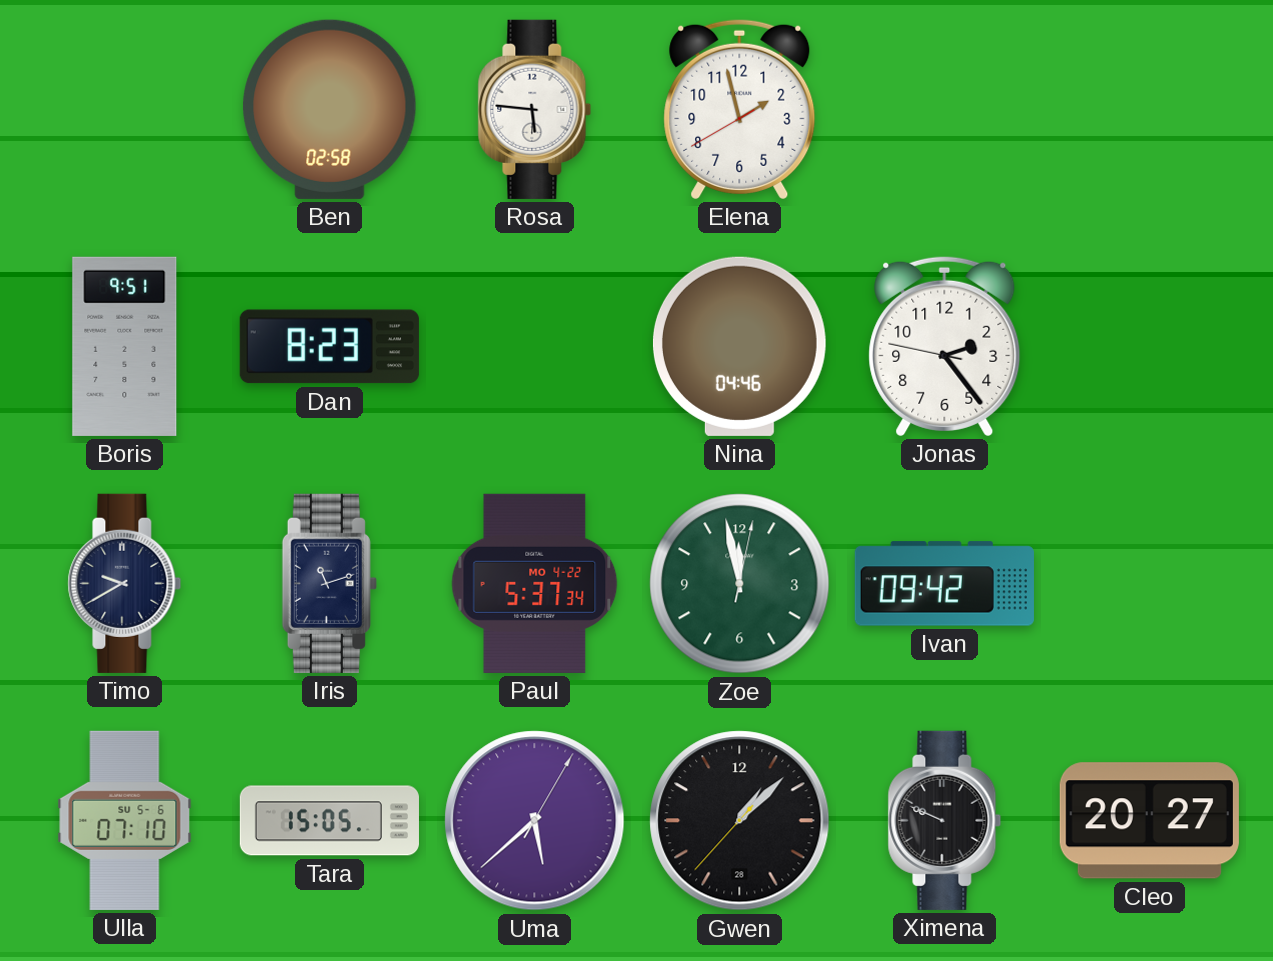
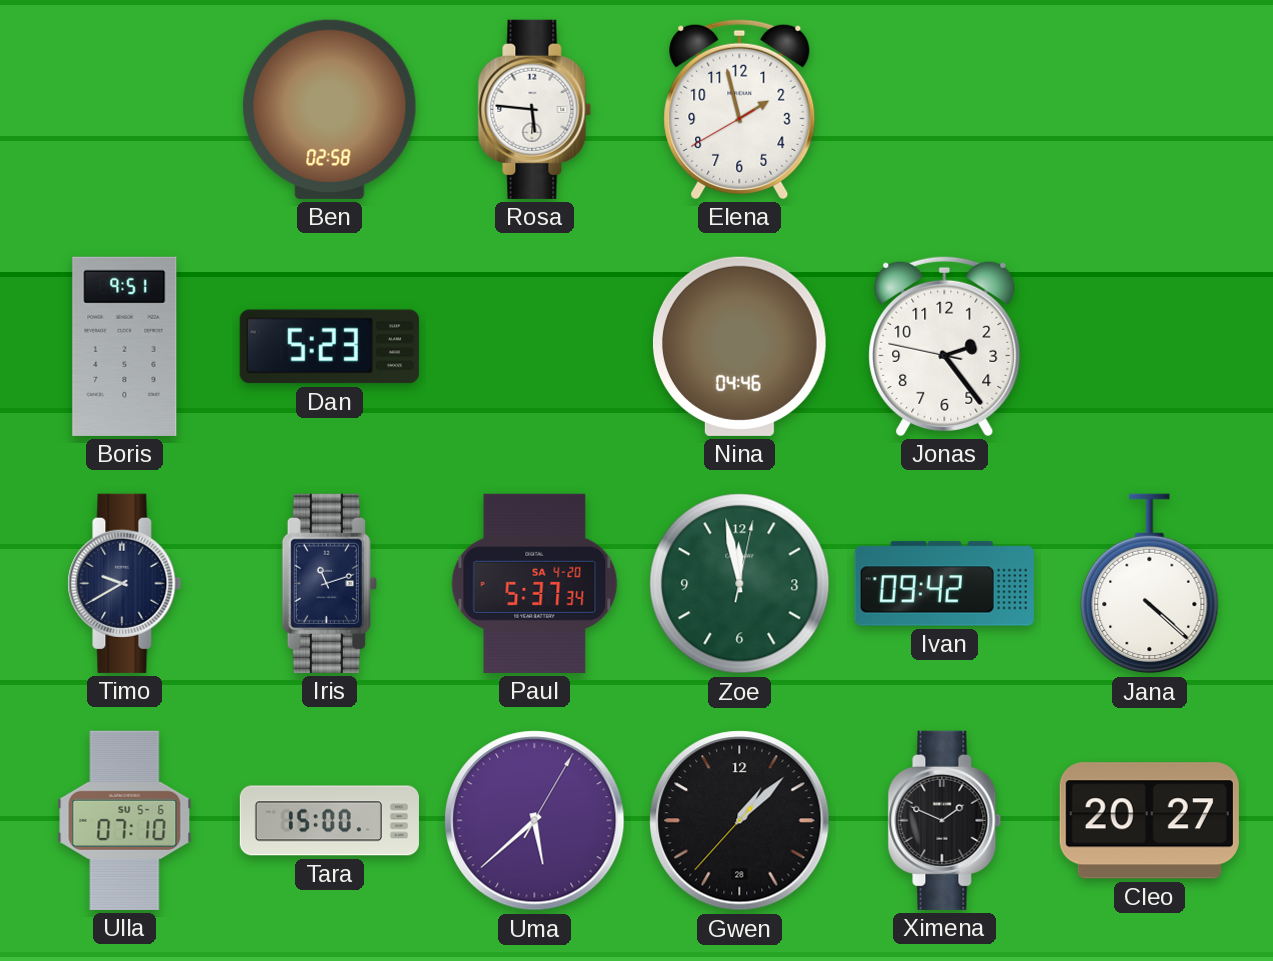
Dan: 8:23 -> 5:23 (329, 347)
Paul date: MO 4-22 -> SA 4-20 (535, 583)
Jana: none -> 4:22 (1150, 584)
Tara: 15:05 -> 15:00 (329, 821)
Ximena: 9:49 -> 1:49 (945, 820)
